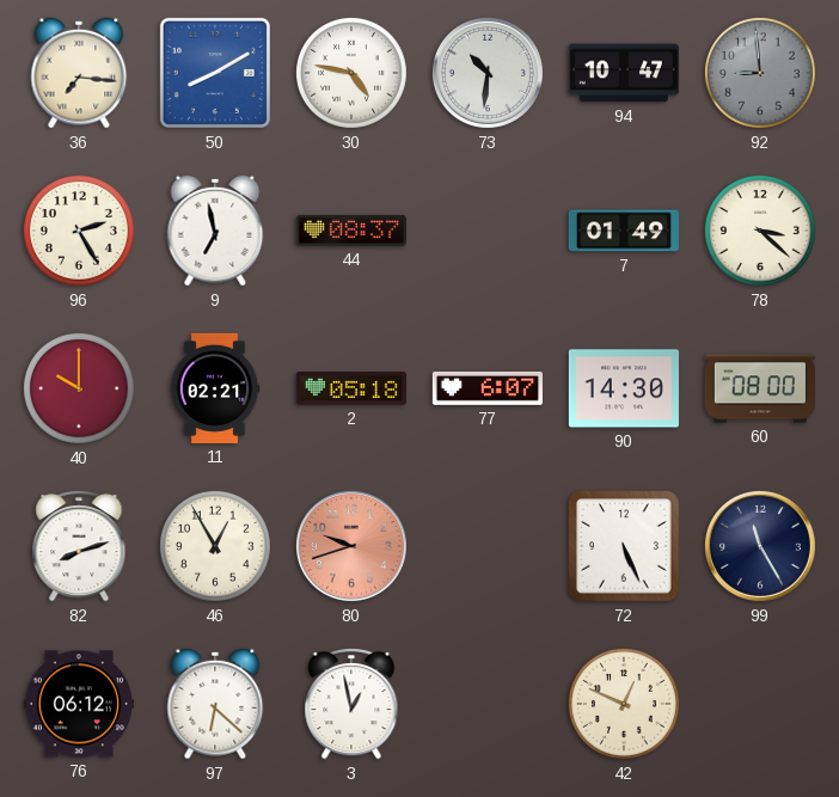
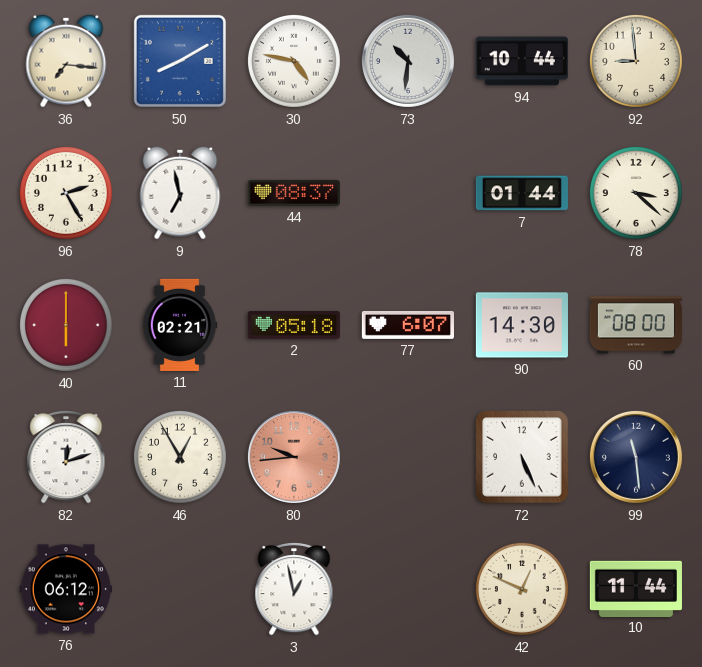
94: 10:47 -> 10:44 (522, 61)
92 dial: grey -> cream (636, 61)
7: 01:49 -> 01:44 (522, 193)
40: 10:00 -> 6:00 (66, 325)
82: 8:12 -> 12:12 (66, 457)
80: 9:42 -> 9:44 (294, 457)
99: 11:25 -> 11:29 (636, 457)
97: 6:22 -> none (215, 704)
10: none -> 11:44 (636, 588)
